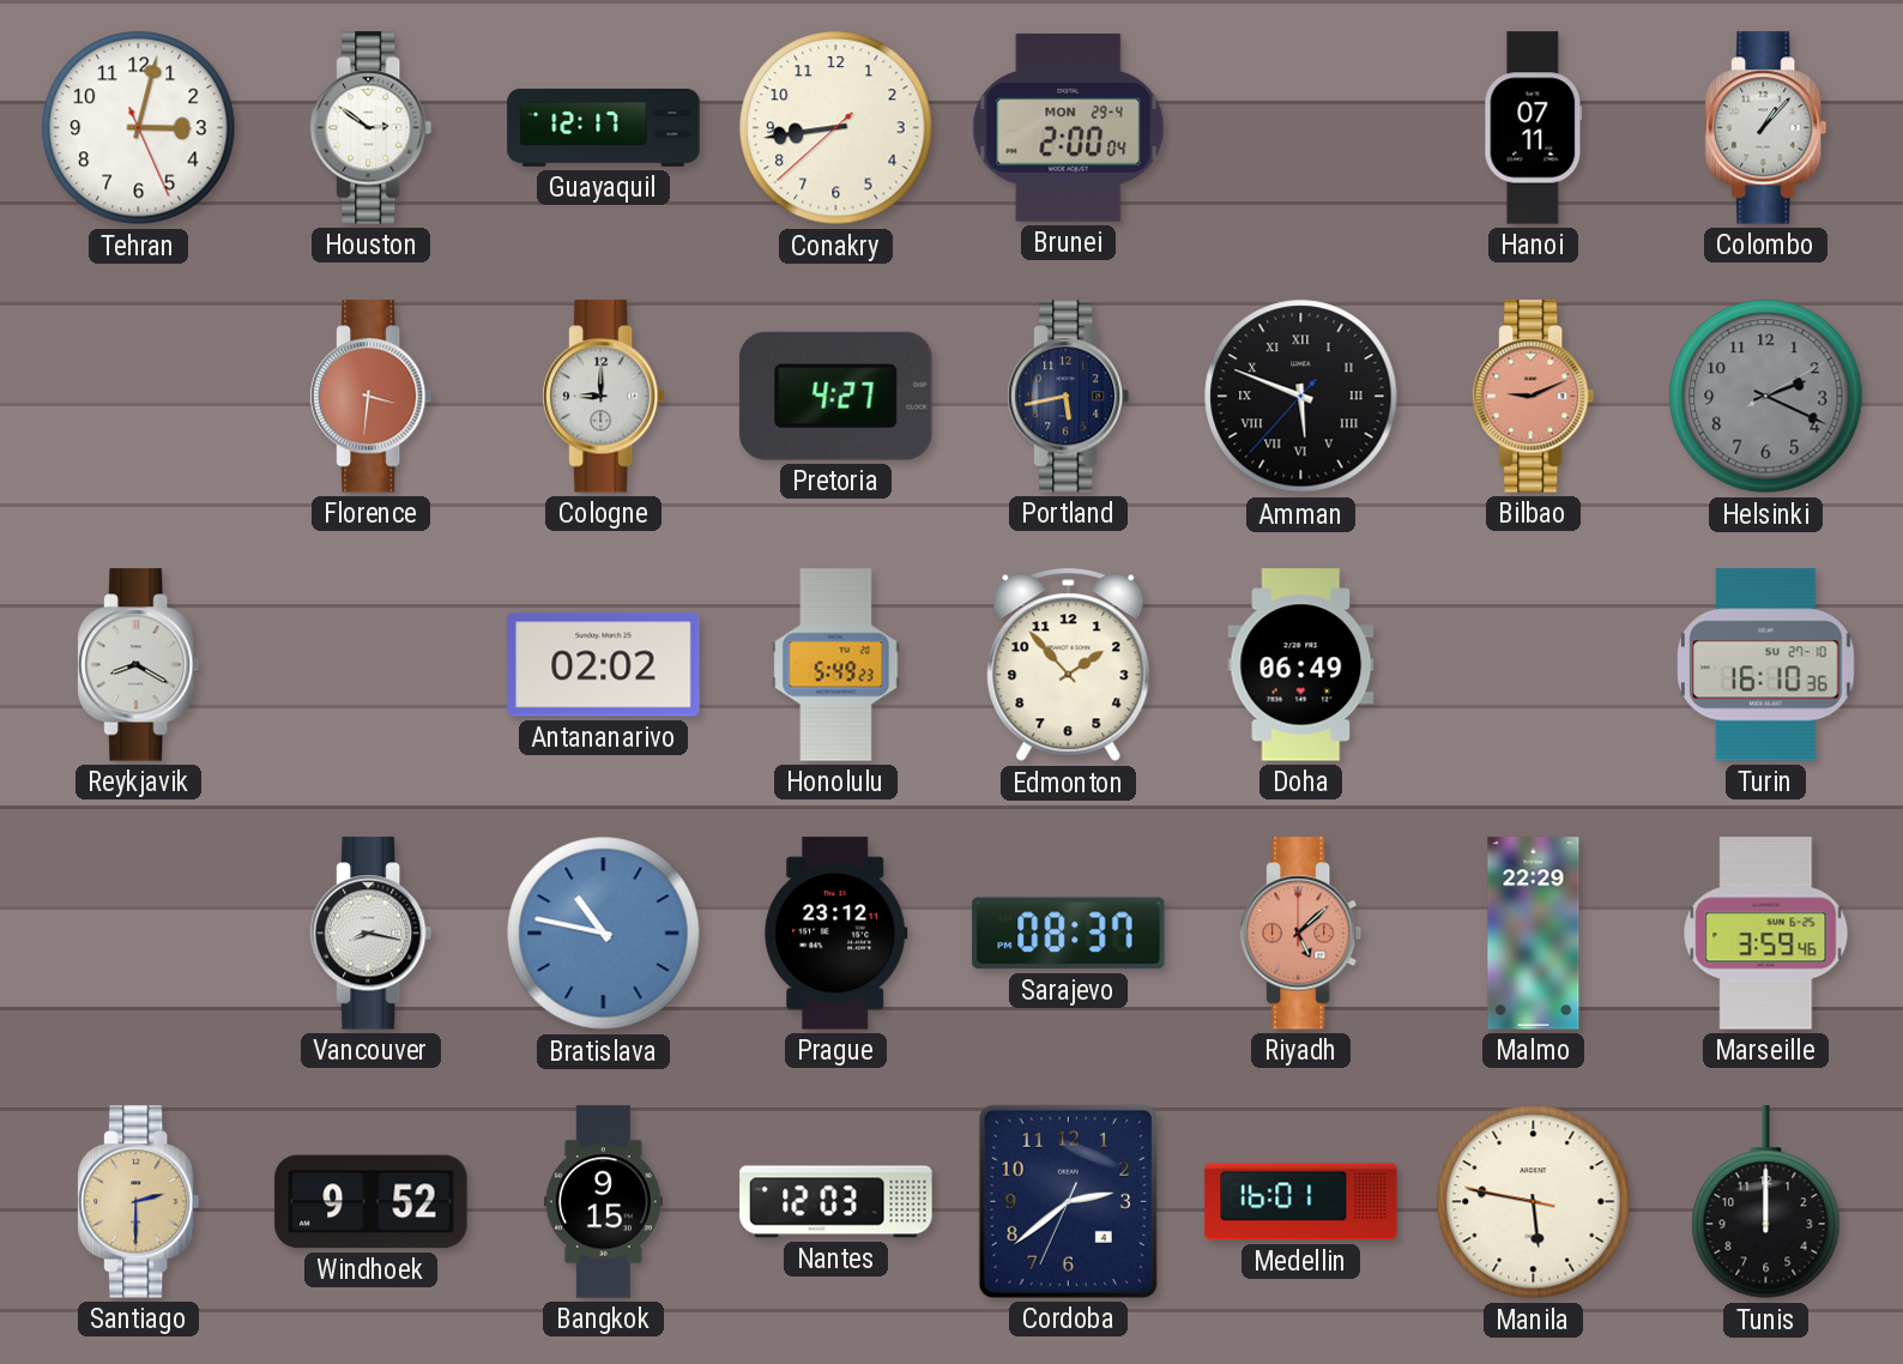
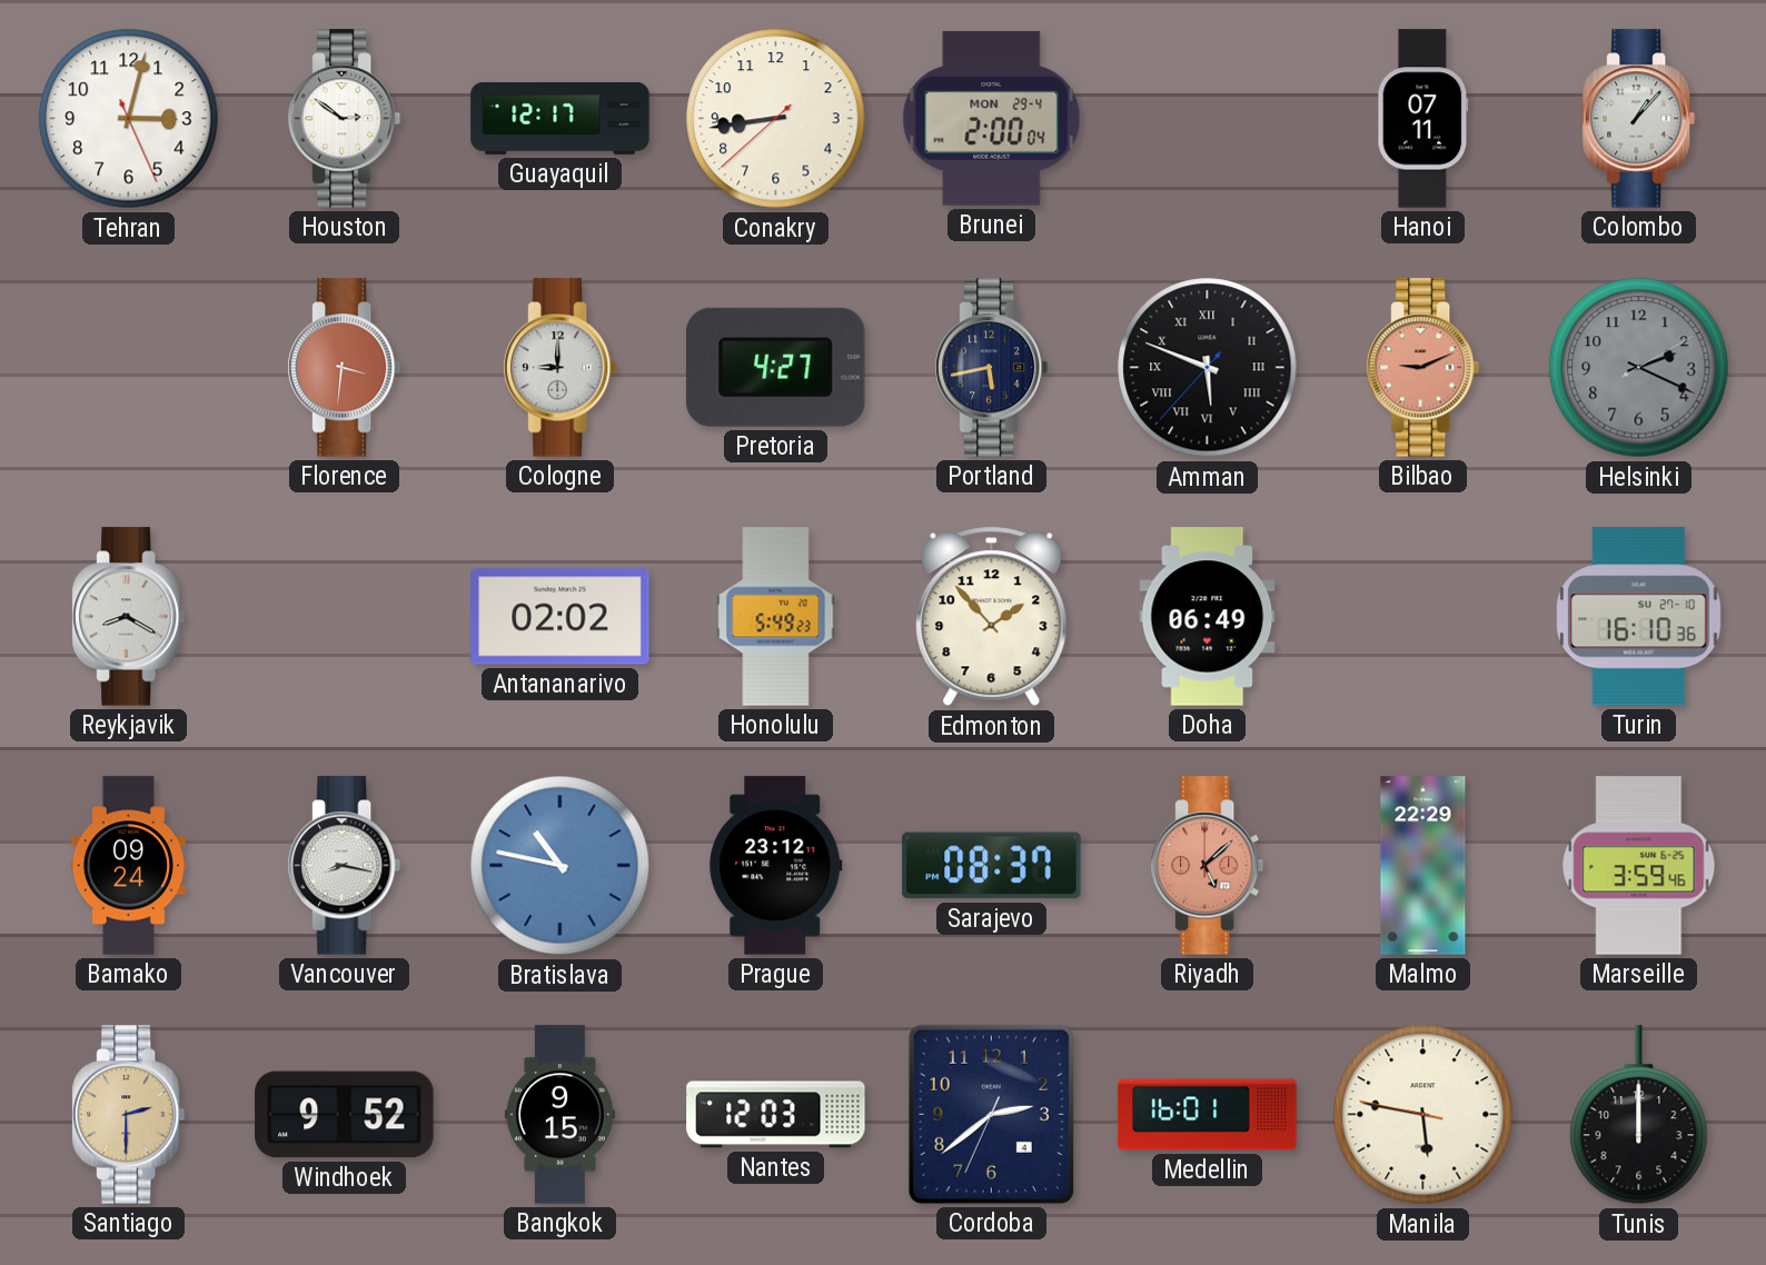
Bamako: none -> 09:24 (128, 866)
